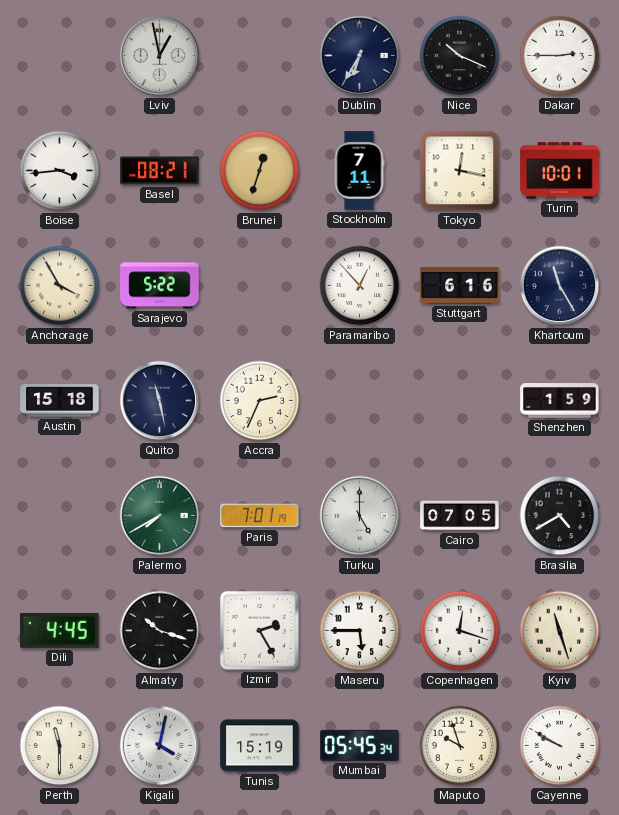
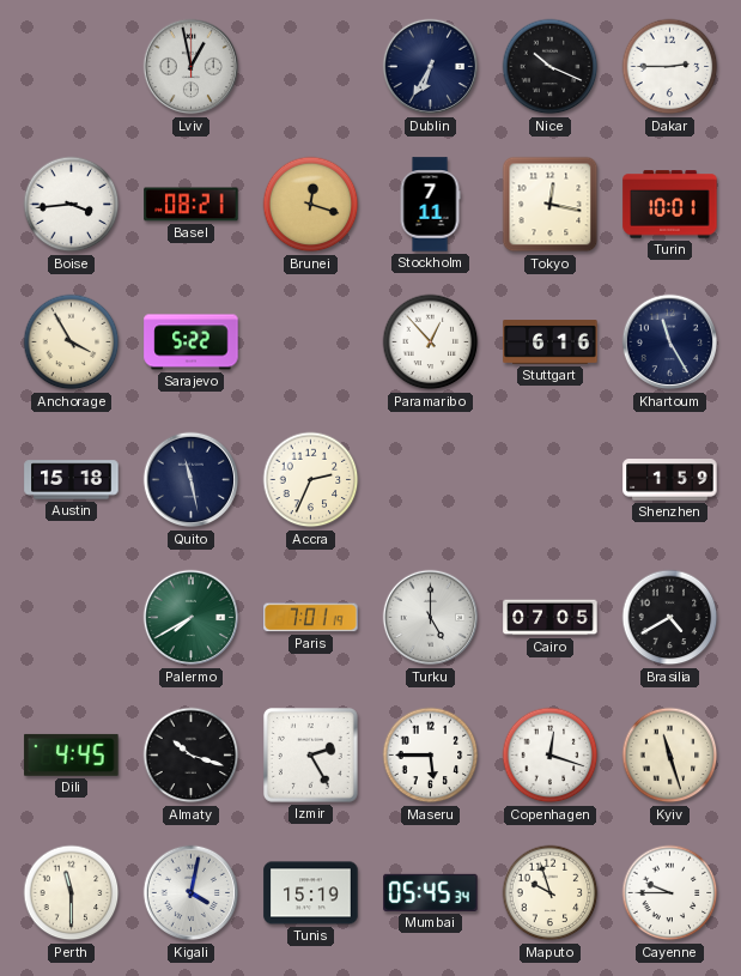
Brunei: 12:33 -> 12:18 (311, 205)
Cayenne: 9:50 -> 9:45 (670, 893)
